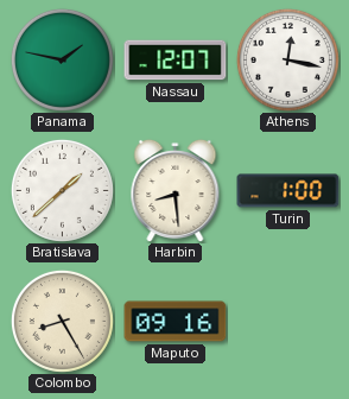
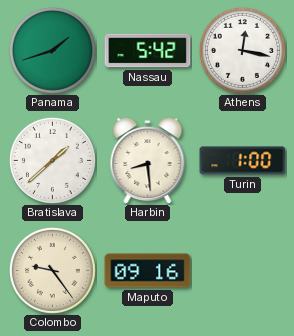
Panama: 1:47 -> 1:42 (52, 50)
Nassau: 12:07 -> 5:42 (148, 51)
Colombo: 8:25 -> 9:24 (52, 270)
